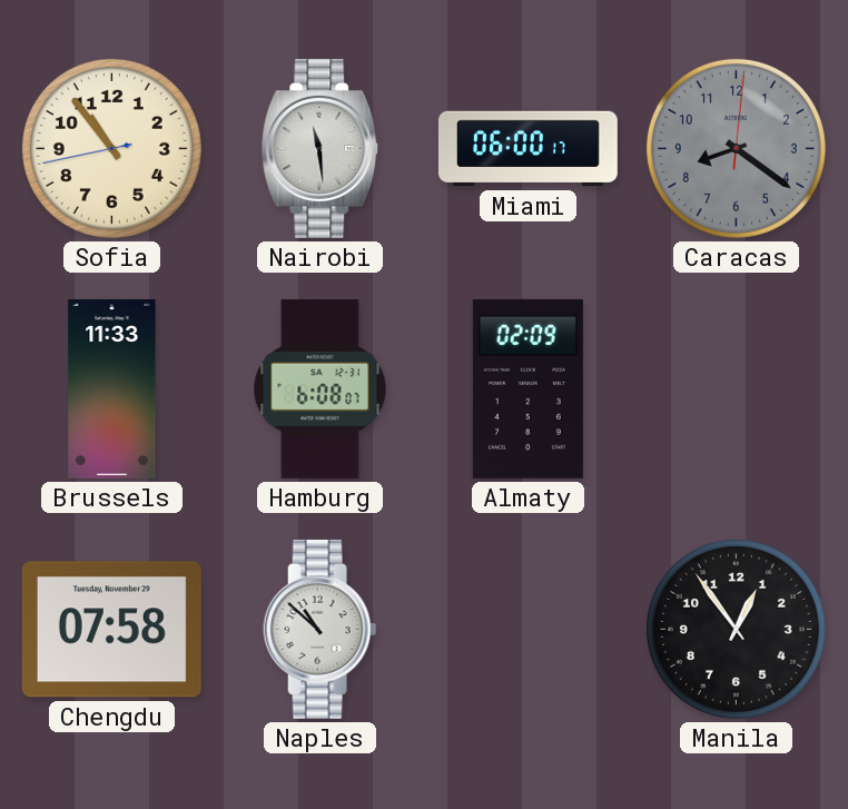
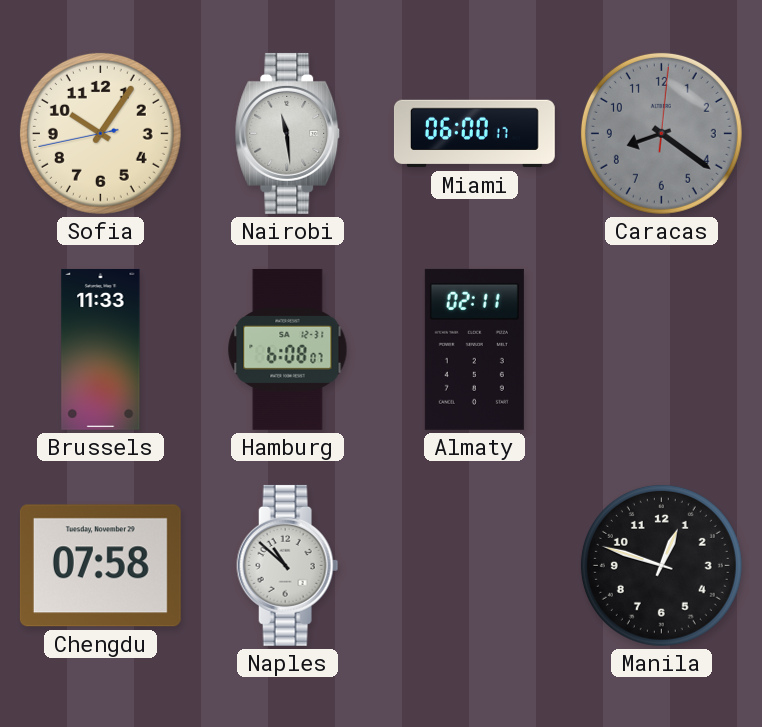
Sofia: 10:53 -> 10:05 (100, 133)
Almaty: 02:09 -> 02:11 (474, 349)
Manila: 12:54 -> 12:48 (661, 565)
